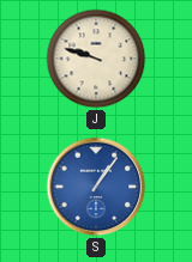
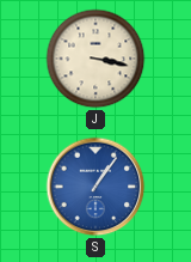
J: 9:48 -> 3:17 (95, 59)
